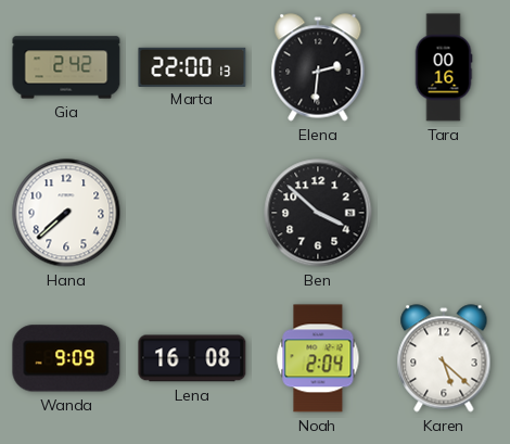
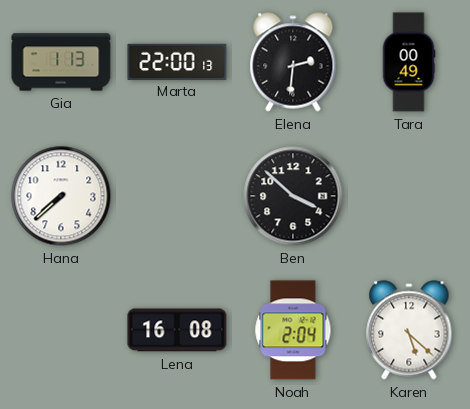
Gia: 2:42 -> 1:13 (61, 62)
Tara: 00:16 -> 00:49 (409, 62)
Wanda: 9:09 -> none (66, 358)
